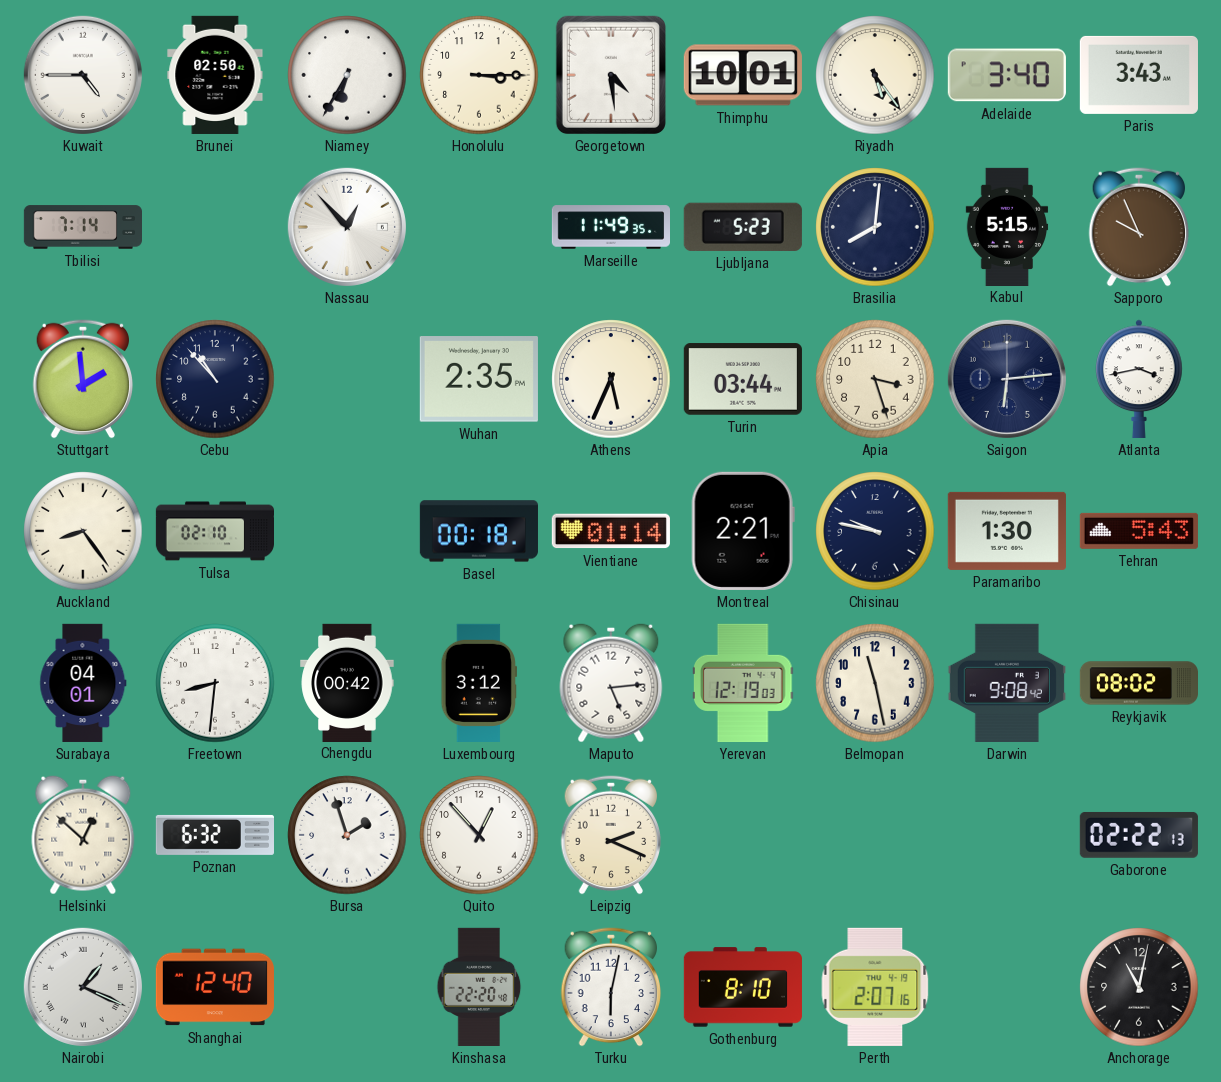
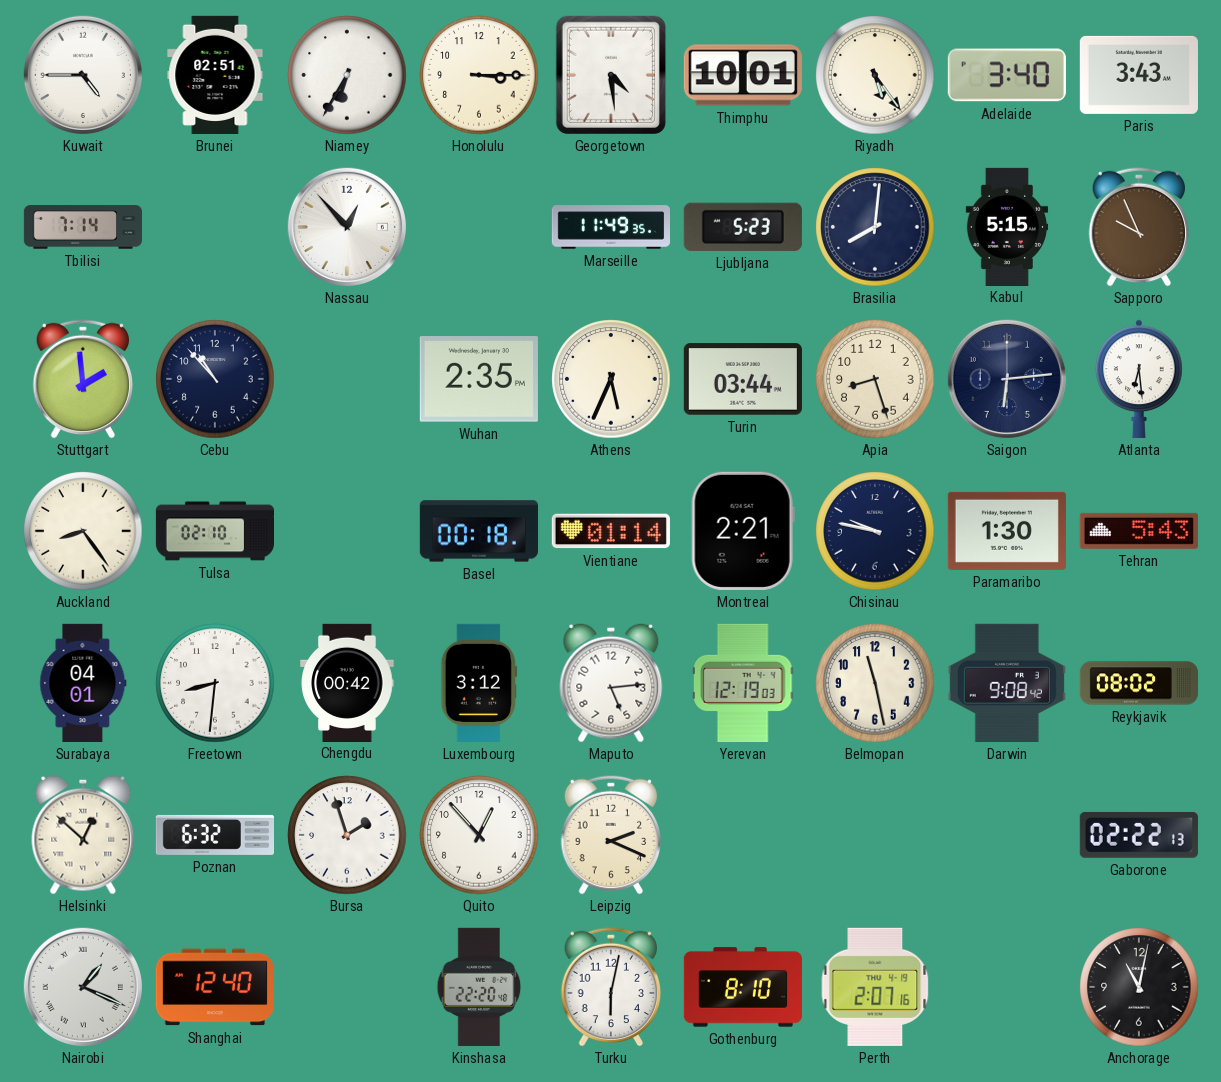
Brunei: 02:50 -> 02:51 (215, 75)
Apia: 3:27 -> 8:27 (875, 379)
Atlanta: 3:43 -> 6:29 (1139, 379)
